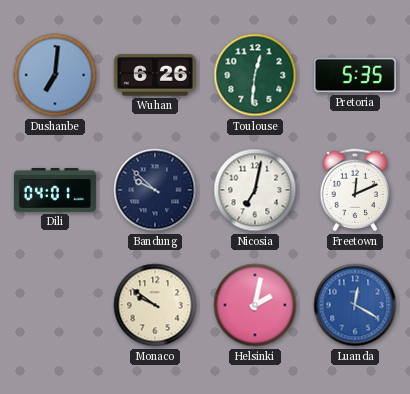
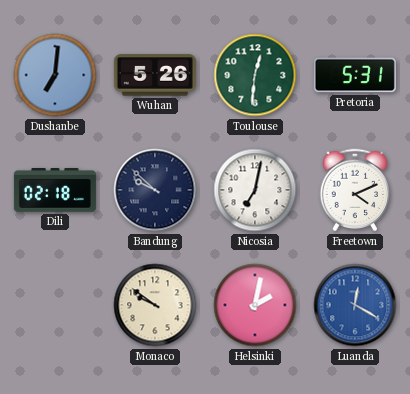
Wuhan: 6:26 -> 5:26 (155, 75)
Pretoria: 5:35 -> 5:31 (355, 75)
Dili: 04:01 -> 02:18 (55, 191)
Freetown: 12:11 -> 4:11 (355, 190)
